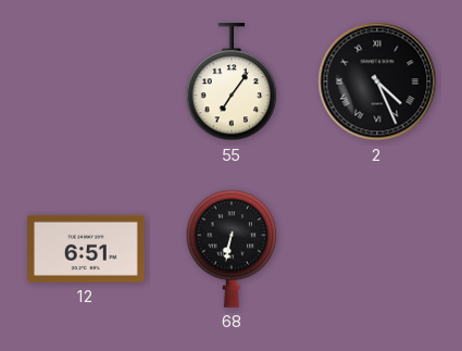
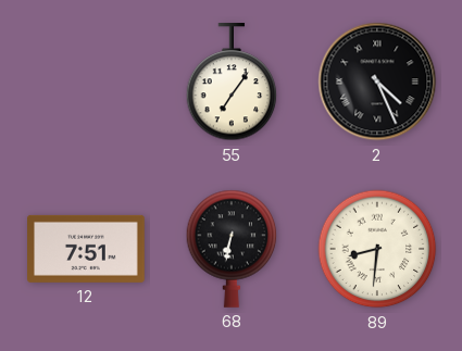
12: 6:51 -> 7:51 (87, 249)
89: none -> 8:31 (377, 249)
